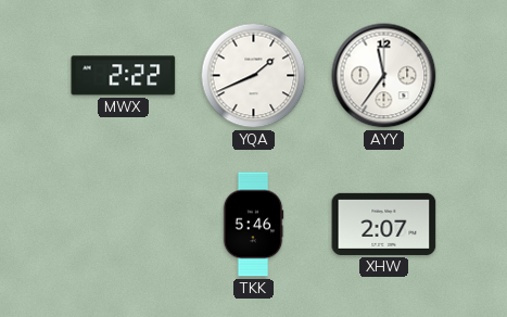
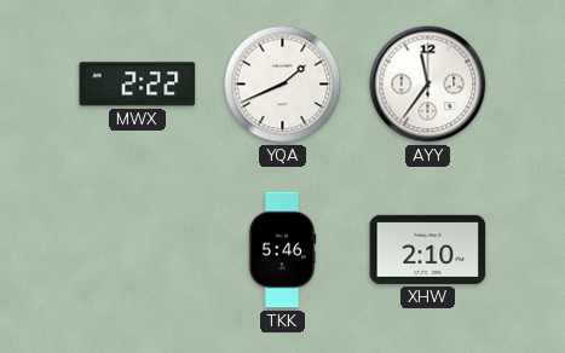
XHW: 2:07 -> 2:10 (428, 249)
